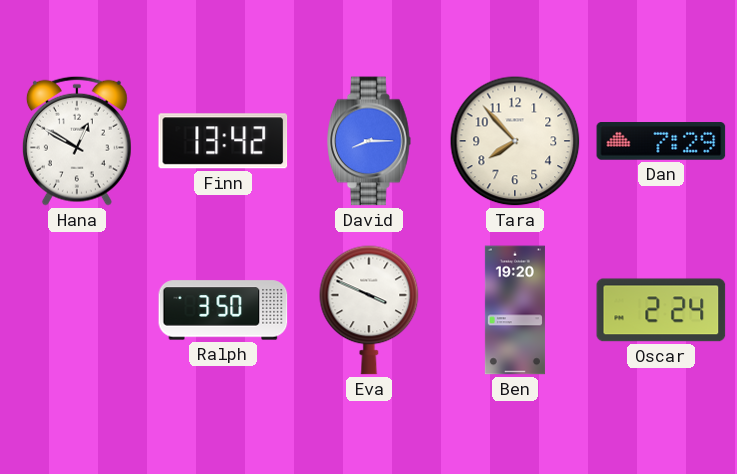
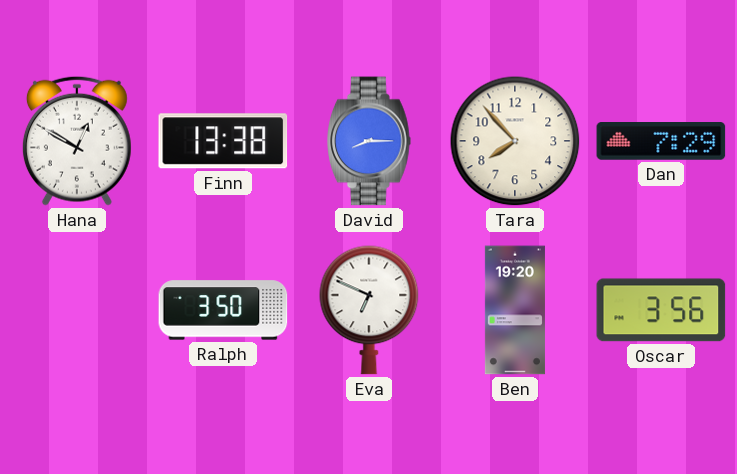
Finn: 13:42 -> 13:38 (223, 141)
Eva: 3:49 -> 6:49 (369, 310)
Oscar: 2:24 -> 3:56 (661, 310)
